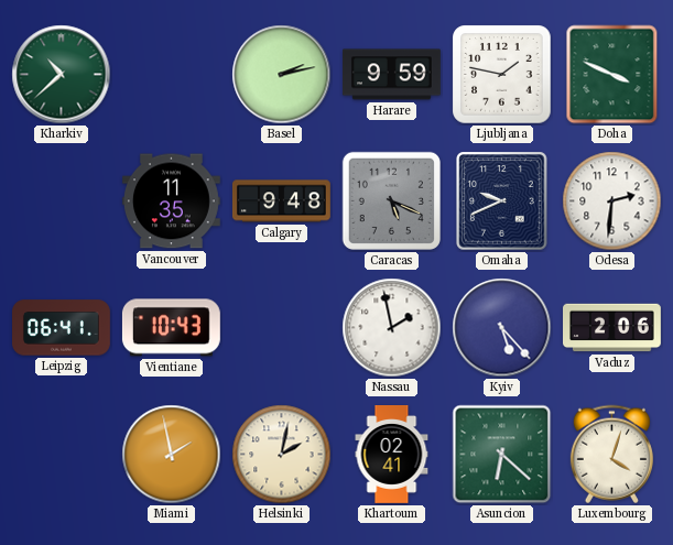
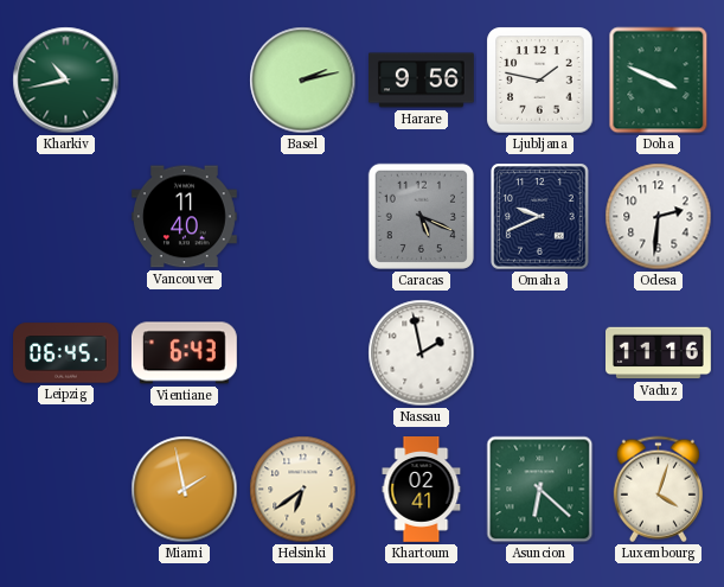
Kharkiv: 10:38 -> 10:43 (66, 81)
Harare: 9:59 -> 9:56 (422, 81)
Vancouver: 11:35 -> 11:40 (184, 217)
Calgary: 9:48 -> none (281, 201)
Leipzig: 06:41 -> 06:45 (66, 353)
Vientiane: 10:43 -> 6:43 (184, 353)
Kyiv: 5:23 -> none (502, 328)
Vaduz: 2:06 -> 11:16 (659, 353)
Helsinki: 2:02 -> 6:39 (303, 490)
